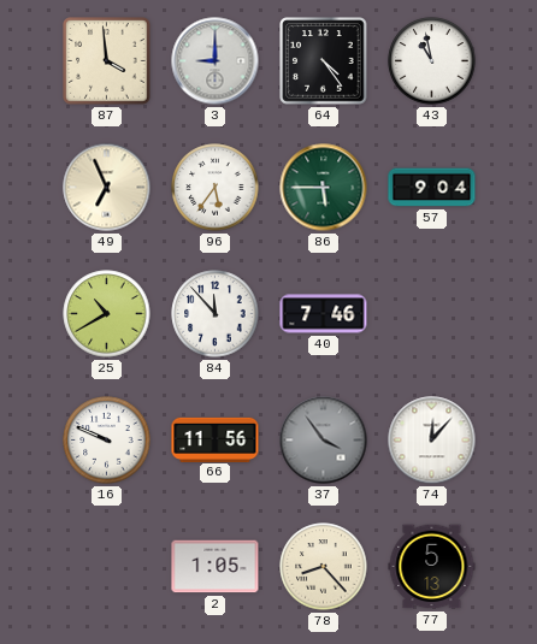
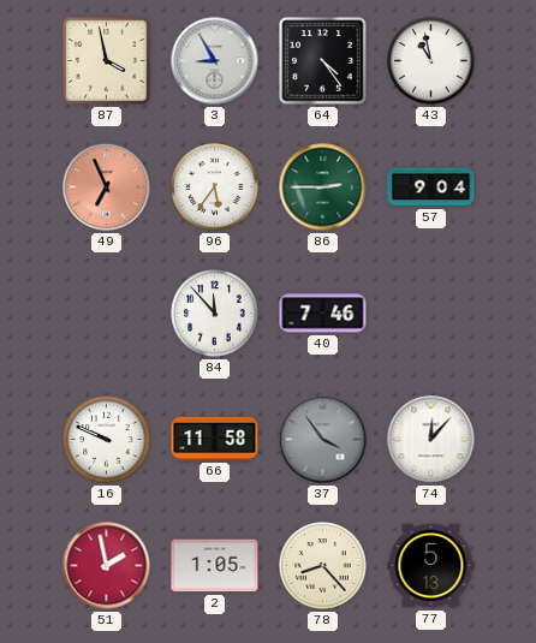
87: 3:59 -> 3:58 (107, 61)
3: 9:00 -> 8:55 (215, 61)
49 dial: cream -> salmon (107, 187)
86: 5:45 -> 2:45 (323, 187)
25: 10:40 -> none (107, 314)
66: 11:56 -> 11:58 (215, 439)
51: none -> 1:58 (107, 566)
